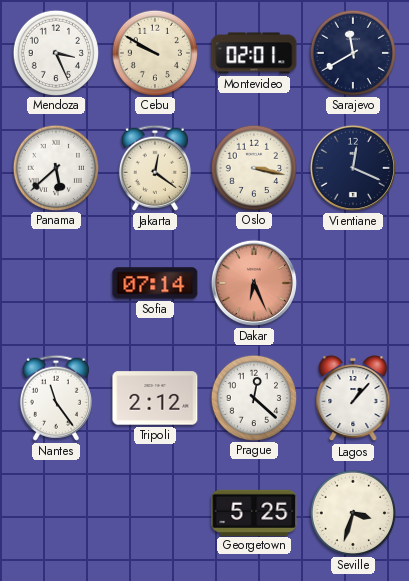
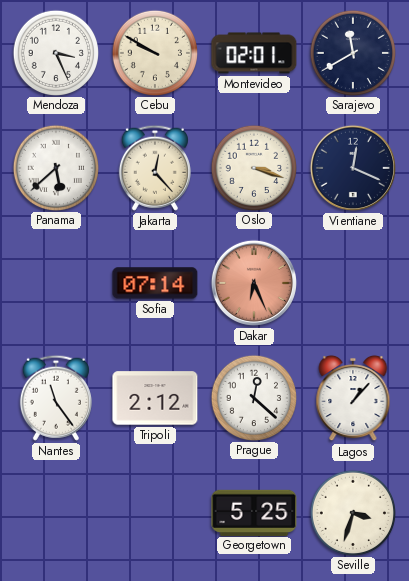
Jakarta: 12:21 -> 12:23 (155, 168)
Oslo: 3:17 -> 3:18 (253, 167)
